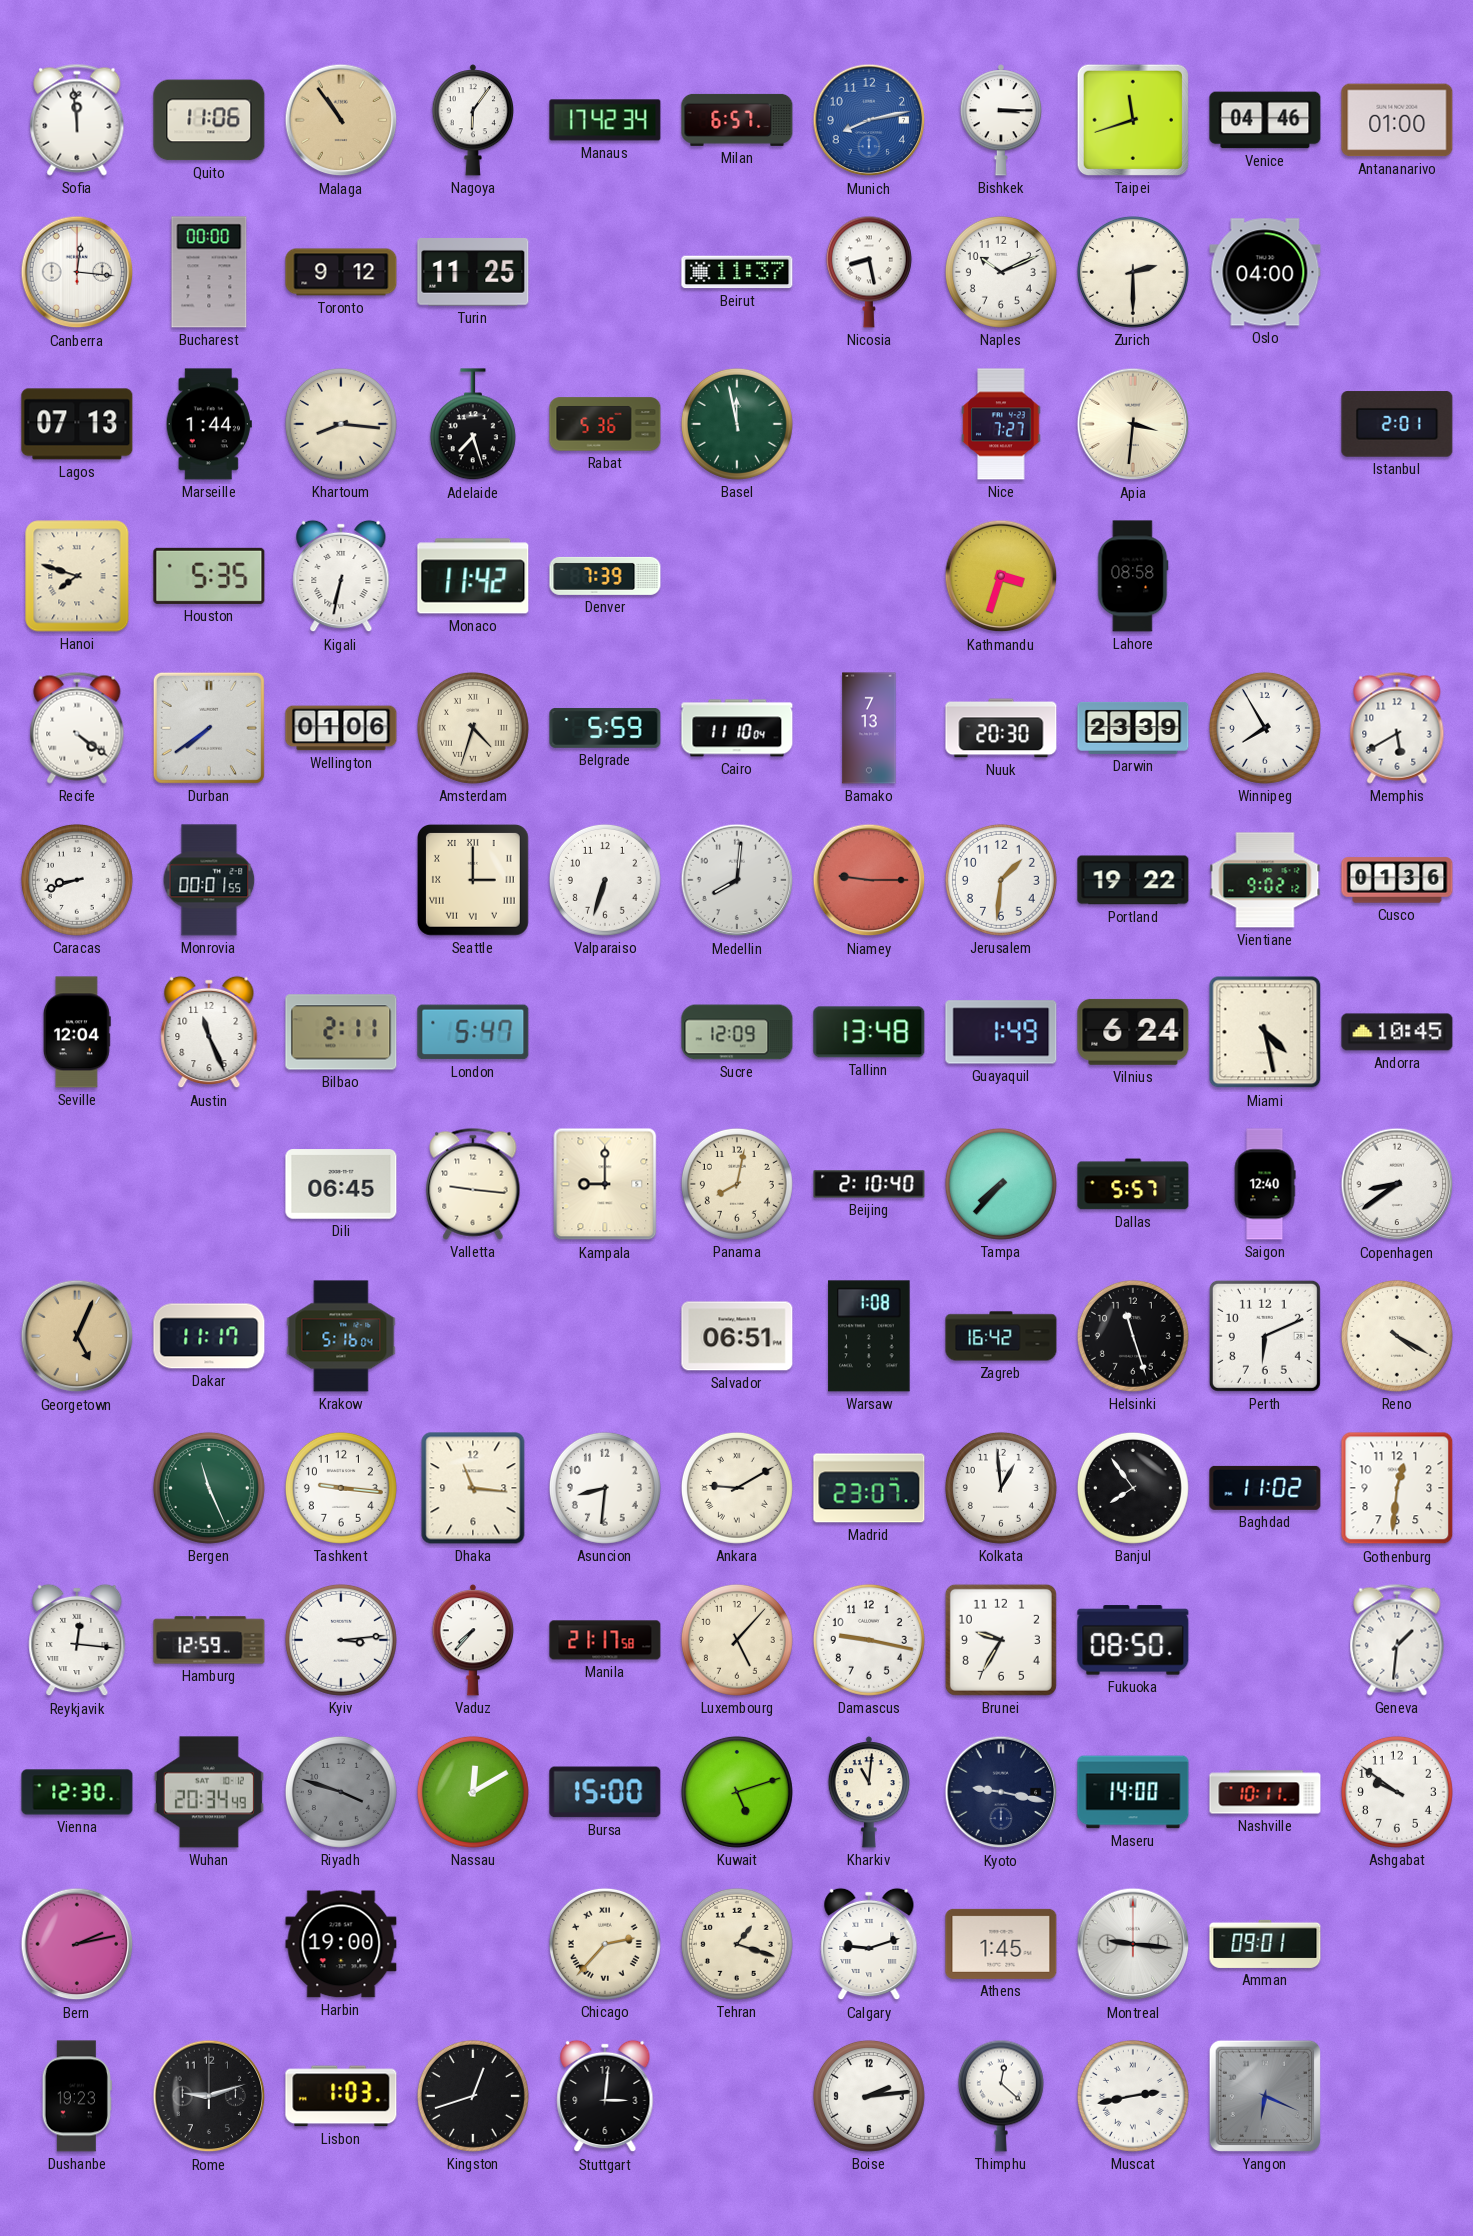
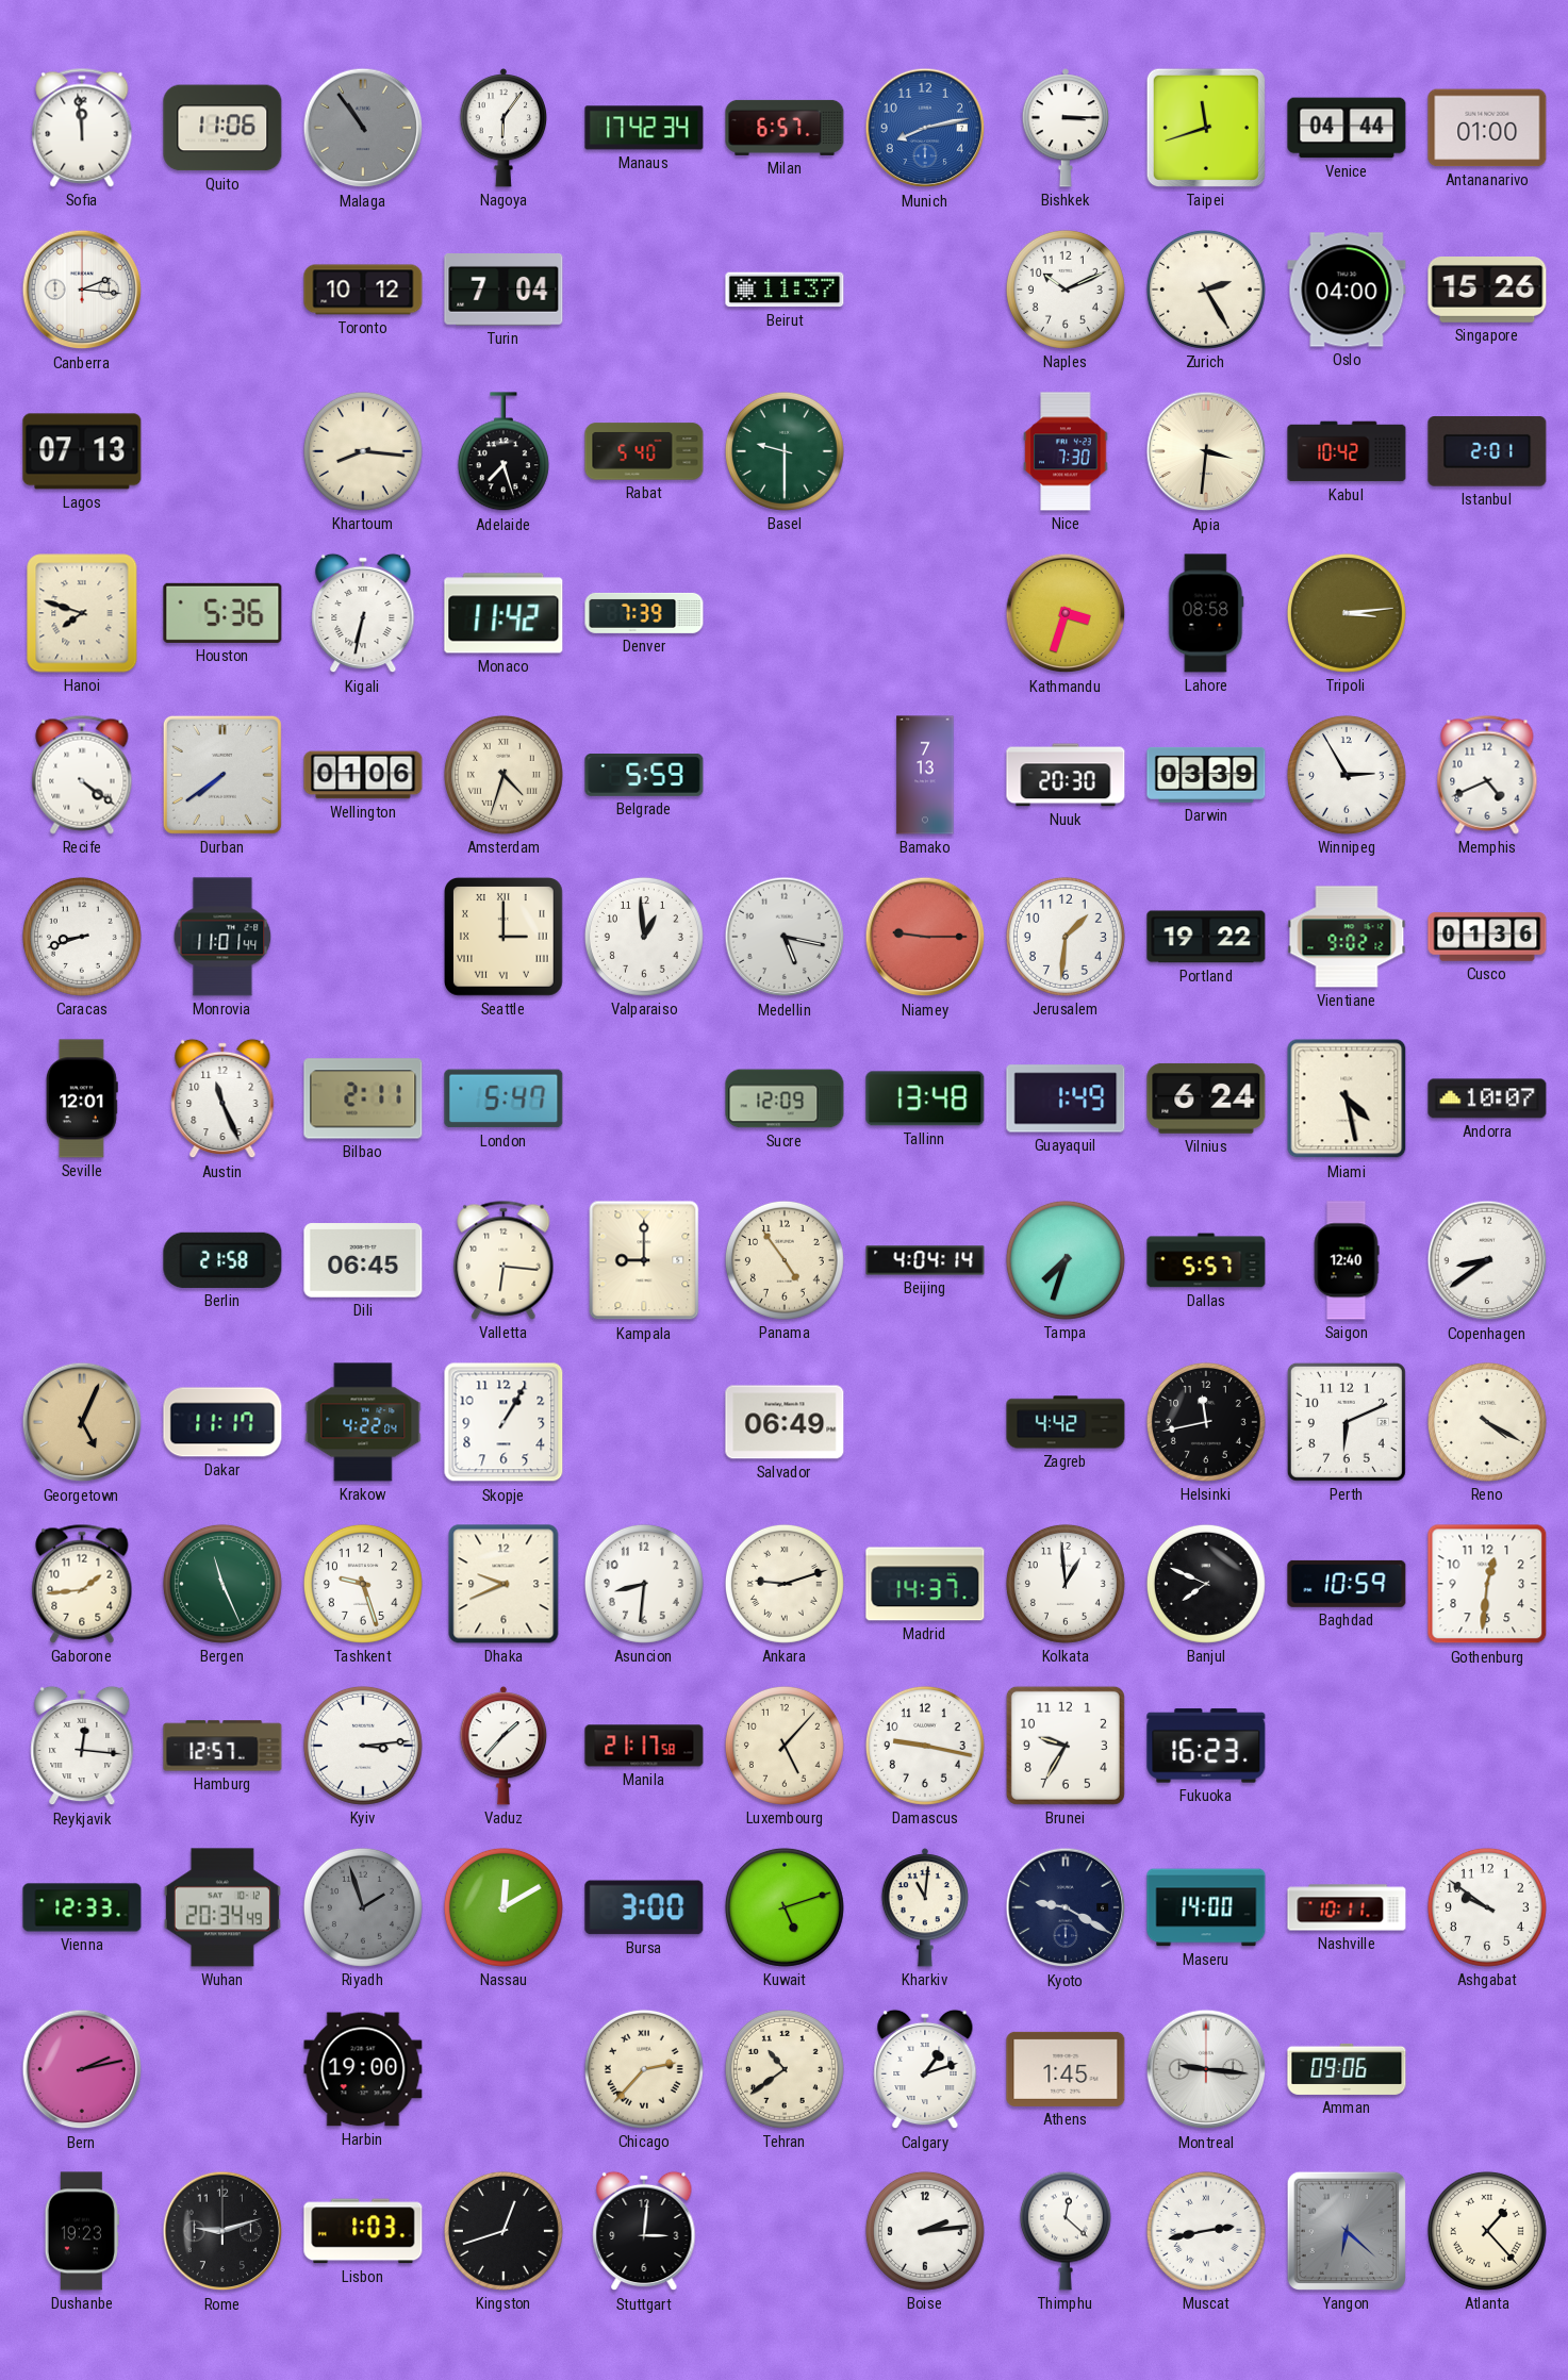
Malaga dial: champagne -> grey (363, 128)
Venice: 04:46 -> 04:44 (1347, 128)
Canberra: 12:16 -> 2:16 (82, 290)
Bucharest: 00:00 -> none (209, 272)
Toronto: 9:12 -> 10:12 (363, 290)
Turin: 11:25 -> 7:04 (504, 291)
Nicosia: 8:28 -> none (869, 272)
Zurich: 2:30 -> 2:25 (1206, 290)
Singapore: none -> 15:26 (1487, 291)
Marseille: 1:44 -> none (209, 424)
Rabat: 5:36 -> 5:40 (644, 451)
Basel: 11:58 -> 9:30 (785, 451)
Nice: 7:27 -> 7:30 (1066, 451)
Kabul: none -> 10:42 (1347, 451)
Houston: 5:35 -> 5:36 (222, 613)
Tripoli: none -> 3:14 (1347, 613)
Cairo: 11:10 -> none (737, 728)
Darwin: 23:39 -> 03:39 (1206, 775)
Winnipeg: 7:55 -> 2:55 (1347, 775)
Memphis: 5:40 -> 4:41 (1487, 775)
Monrovia: 00:01 -> 11:01 (222, 937)
Valparaiso: 6:33 -> 12:59 (644, 937)
Medellin: 8:01 -> 5:17 (785, 937)
Seville: 12:04 -> 12:01 (82, 1098)
Andorra: 10:45 -> 10:07 (1487, 1098)
Berlin: none -> 21:58 (222, 1260)
Valletta: 9:16 -> 6:16 (504, 1260)
Panama: 8:02 -> 4:54 (785, 1260)
Beijing: 2:10 -> 4:04 (925, 1260)
Tampa: 7:37 -> 7:33 (1066, 1260)
Krakow: 5:16 -> 4:22 (363, 1422)
Skopje: none -> 1:05 (504, 1422)
Salvador: 06:51 -> 06:49 (785, 1422)
Warsaw: 1:08 -> none (869, 1336)
Zagreb: 16:42 -> 4:42 (1066, 1422)
Helsinki: 11:27 -> 11:43 (1206, 1422)
Gaborone: none -> 1:44 (82, 1584)
Tashkent: 9:16 -> 9:27 (363, 1584)
Dhaka: 11:16 -> 9:41 (504, 1584)
Ankara: 9:10 -> 9:12 (785, 1584)
Madrid: 23:07 -> 14:37 (925, 1584)
Banjul: 7:54 -> 7:49 (1206, 1584)
Baghdad: 11:02 -> 10:59 (1347, 1584)
Hamburg: 12:59 -> 12:57 (222, 1746)
Vaduz: 7:37 -> 1:37 (502, 1746)
Fukuoka: 08:50 -> 16:23 (1206, 1746)
Geneva: 1:31 -> none (1397, 1640)
Vienna: 12:30 -> 12:33 (82, 1907)
Riyadh: 3:48 -> 1:57 (363, 1907)
Bursa: 15:00 -> 3:00 (644, 1907)
Kyoto: 9:17 -> 9:20 (1066, 1907)
Tehran: 1:18 -> 10:39 (785, 2069)
Calgary: 9:12 -> 1:12 (925, 2069)
Amman: 09:01 -> 09:06 (1347, 2069)
Yangon: 6:19 -> 6:22 (1347, 2231)
Atlanta: none -> 1:23 (1487, 2231)
